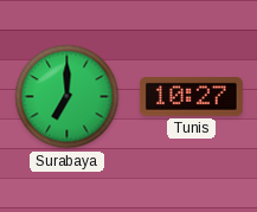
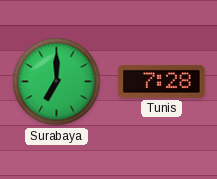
Tunis: 10:27 -> 7:28 (162, 82)
